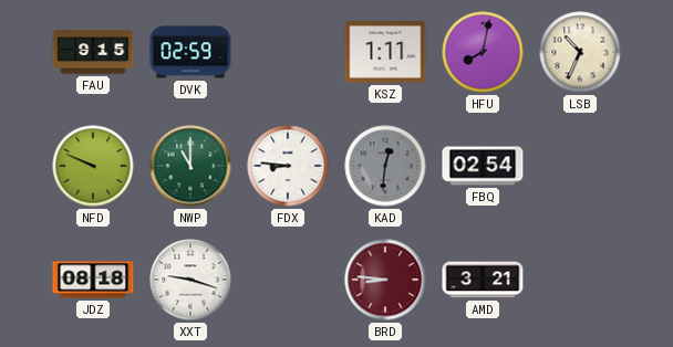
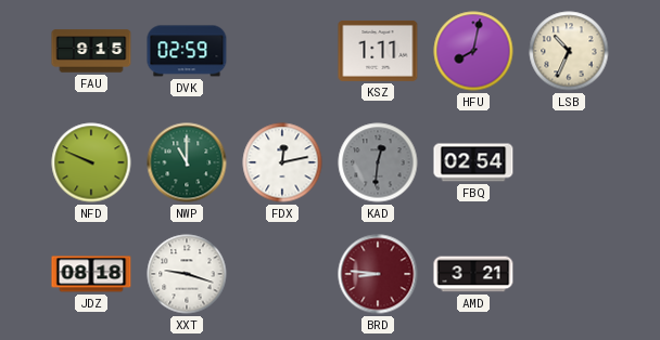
FDX: 8:46 -> 12:13 (282, 162)
